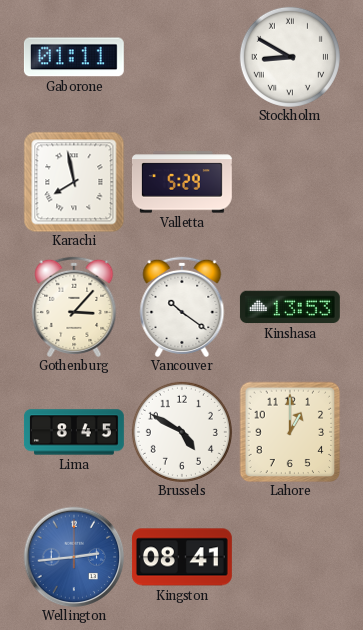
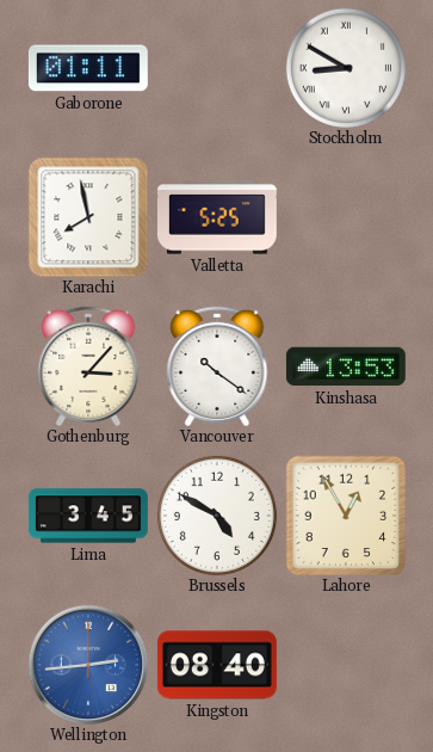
Valletta: 5:29 -> 5:25 (217, 217)
Lima: 8:45 -> 3:45 (88, 516)
Lahore: 1:00 -> 12:55 (346, 516)
Kingston: 08:41 -> 08:40 (217, 665)
